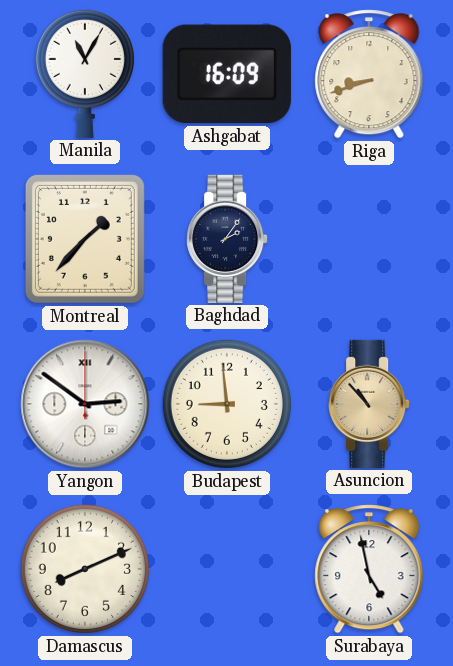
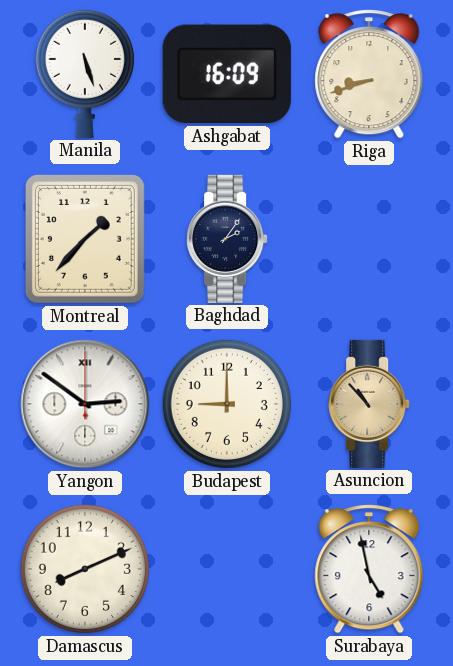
Manila: 11:05 -> 5:27 (85, 73)
Budapest: 8:59 -> 9:00 (227, 404)
